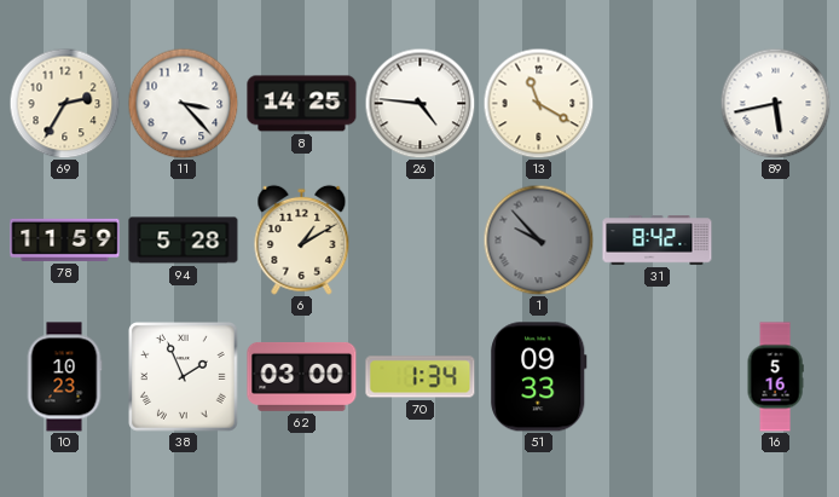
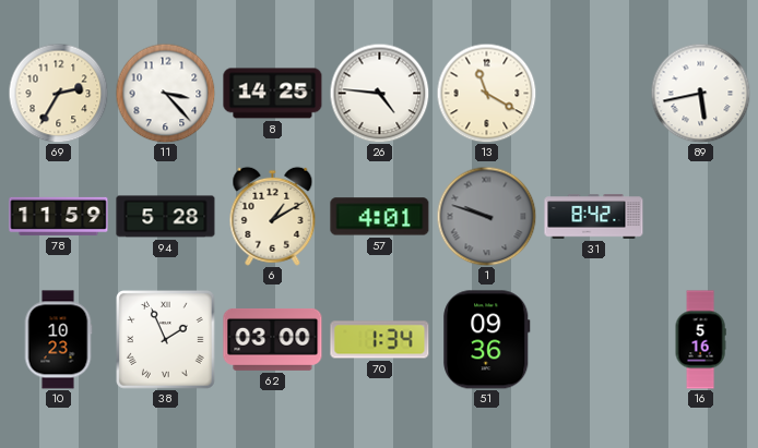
57: none -> 4:01 (380, 217)
1: 9:53 -> 9:48 (486, 216)
51: 09:33 -> 09:36 (487, 340)
